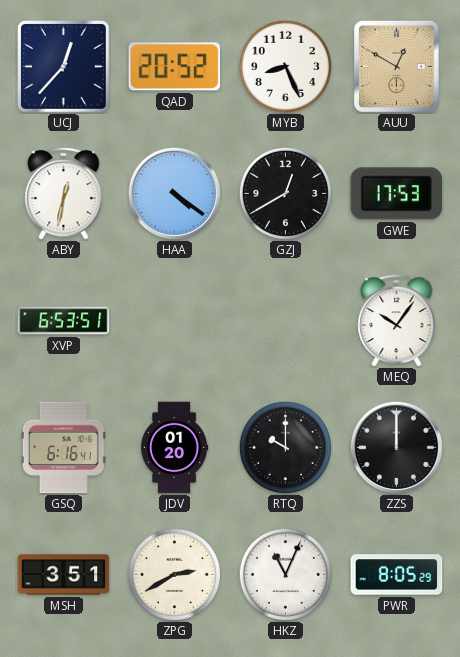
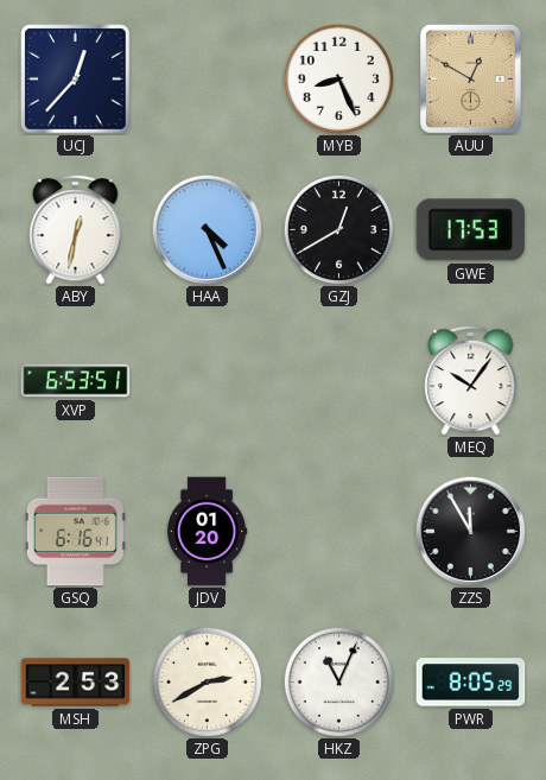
QAD: 20:52 -> none (175, 67)
HAA: 4:21 -> 4:26 (207, 229)
RTQ: 10:00 -> none (285, 447)
ZZS: 12:00 -> 11:55 (470, 531)
MSH: 3:51 -> 2:53 (76, 683)
